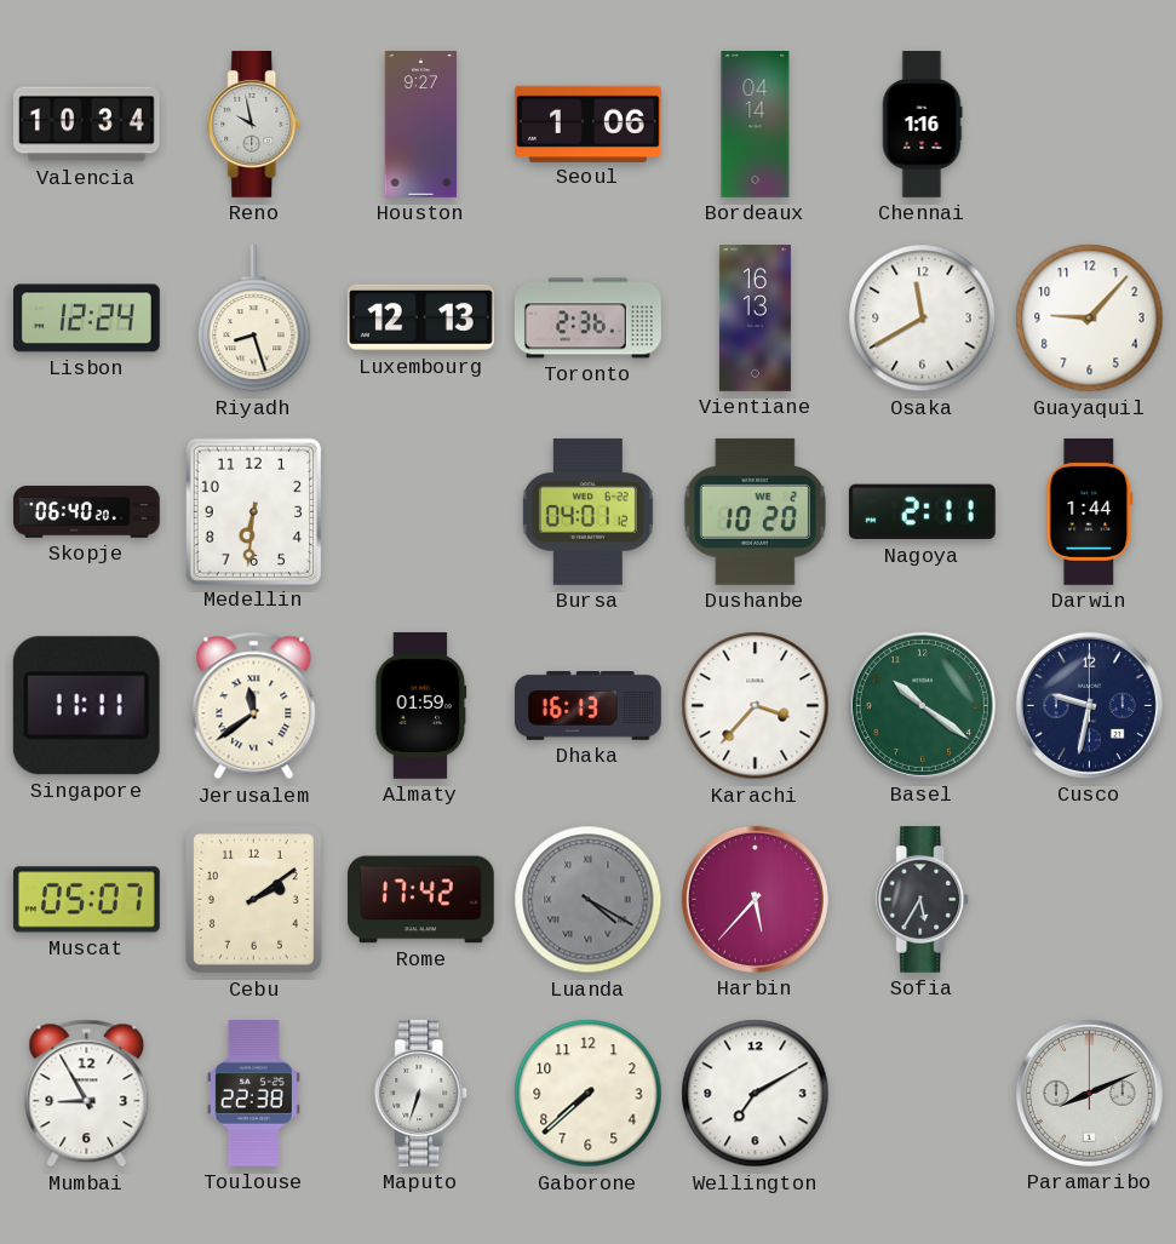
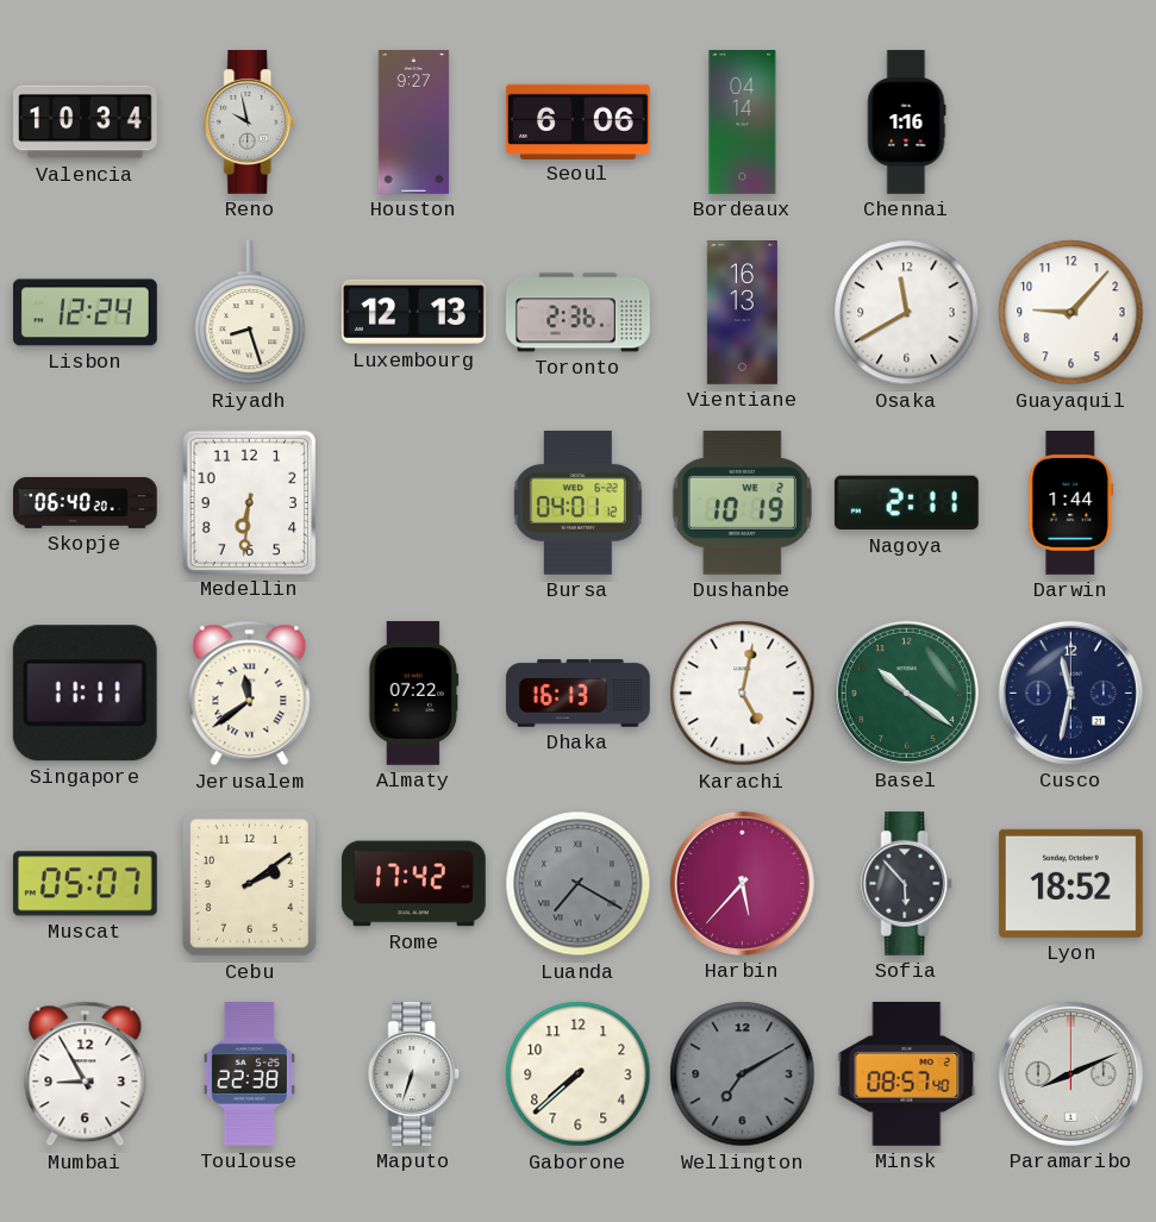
Seoul: 1:06 -> 6:06 (577, 121)
Dushanbe: 10:20 -> 10:19 (742, 502)
Almaty: 01:59 -> 07:22 (414, 694)
Karachi: 3:37 -> 5:02 (743, 694)
Cusco: 9:32 -> 11:32 (1070, 693)
Luanda: 4:20 -> 7:20 (579, 884)
Sofia: 5:35 -> 5:53 (907, 884)
Lyon: none -> 18:52 (1070, 883)
Wellington dial: white -> grey (743, 1074)
Minsk: none -> 08:57 (907, 1073)
